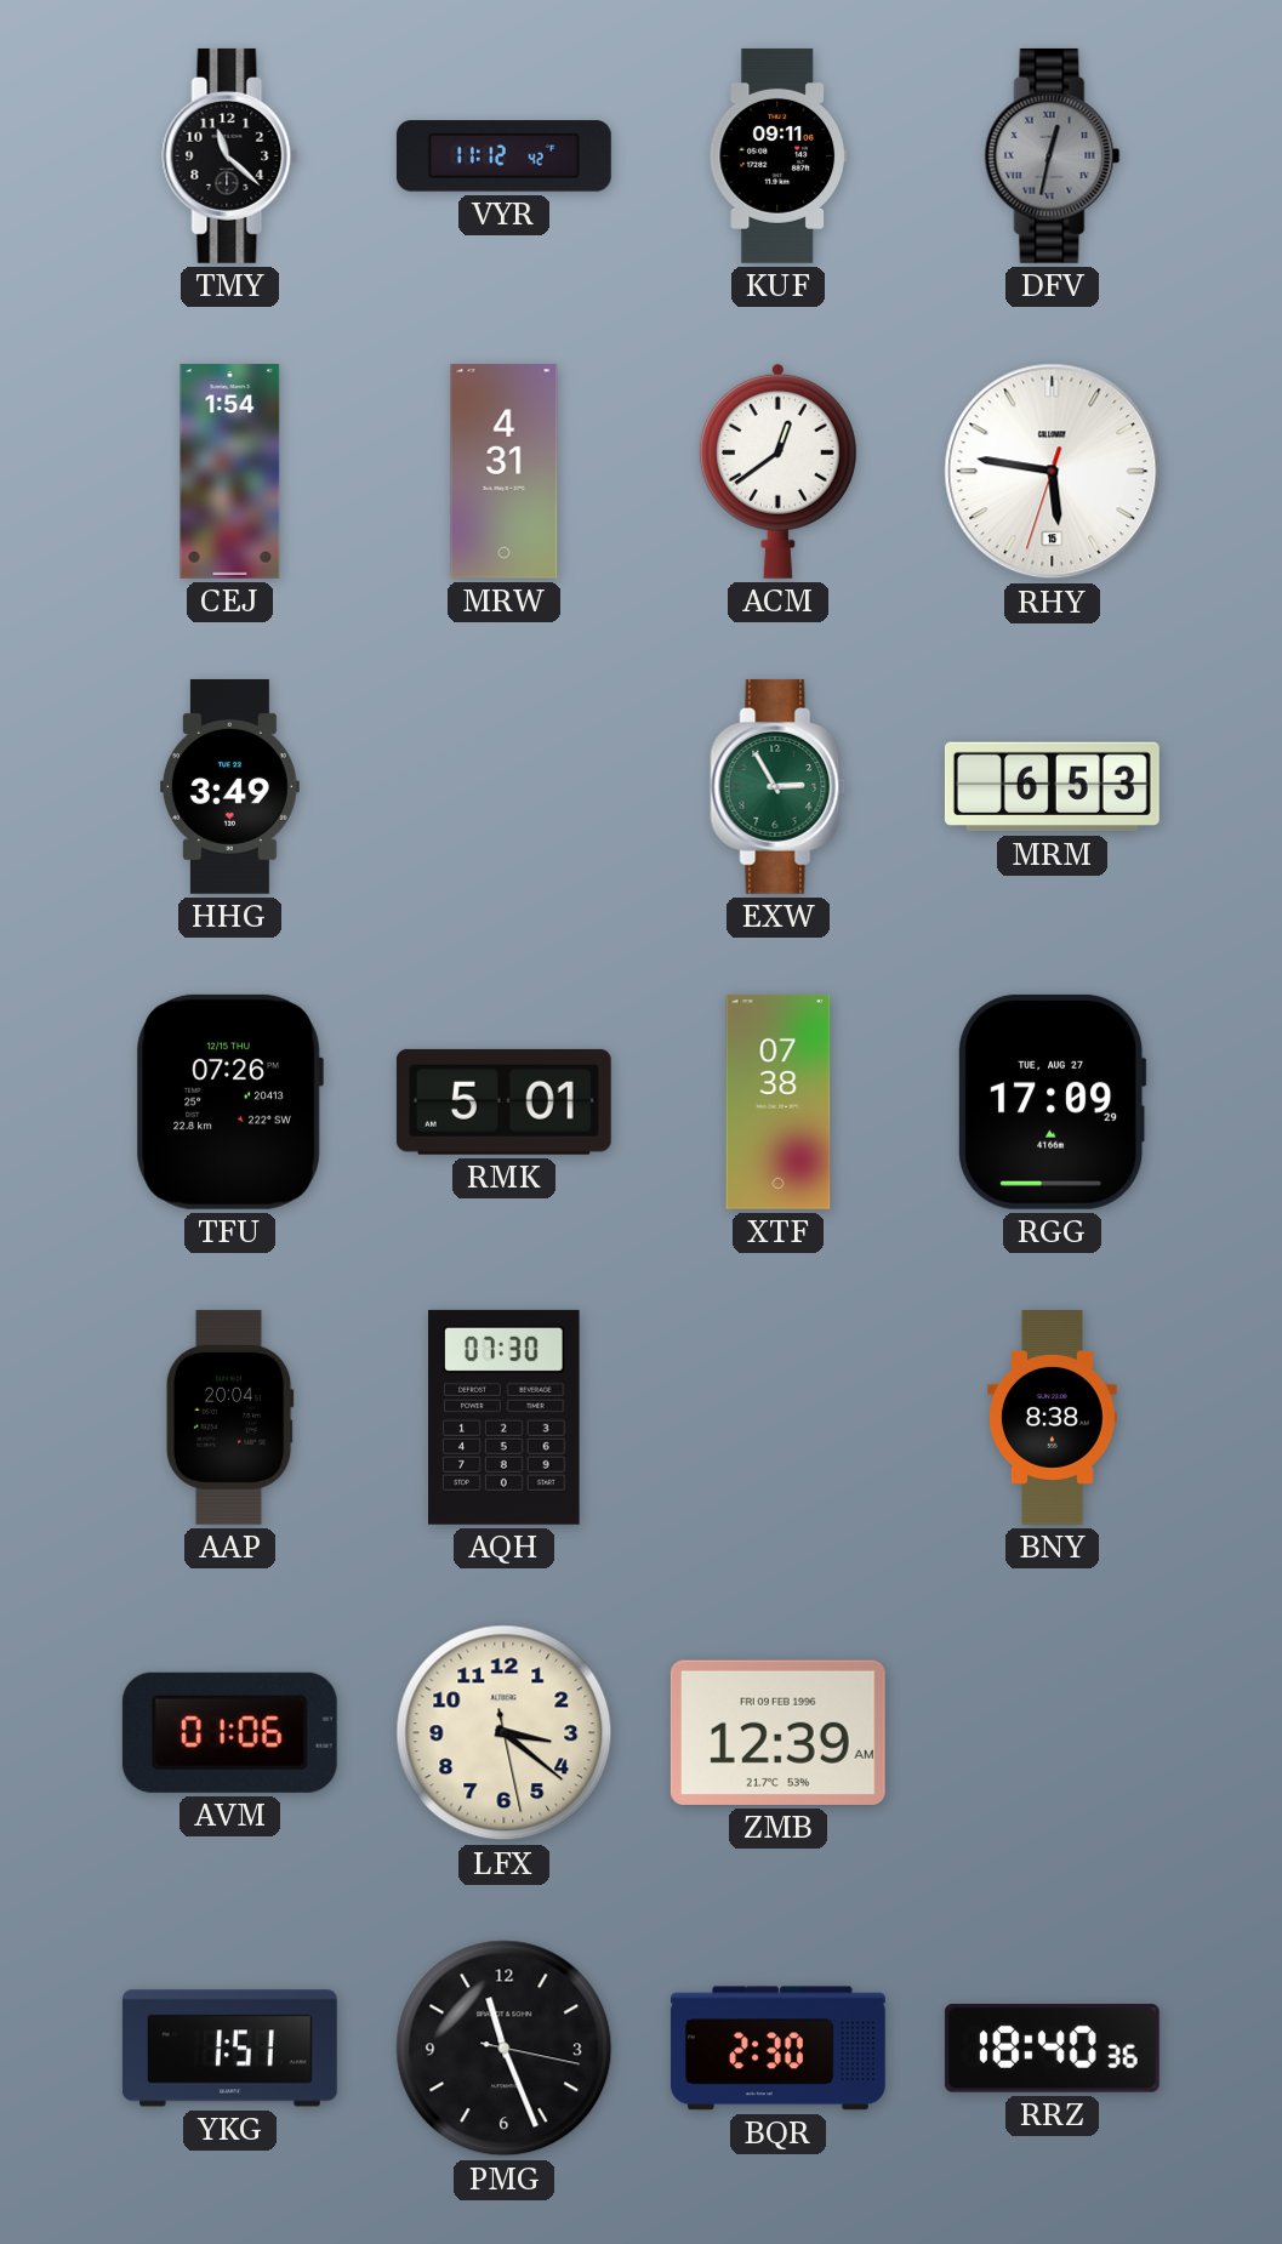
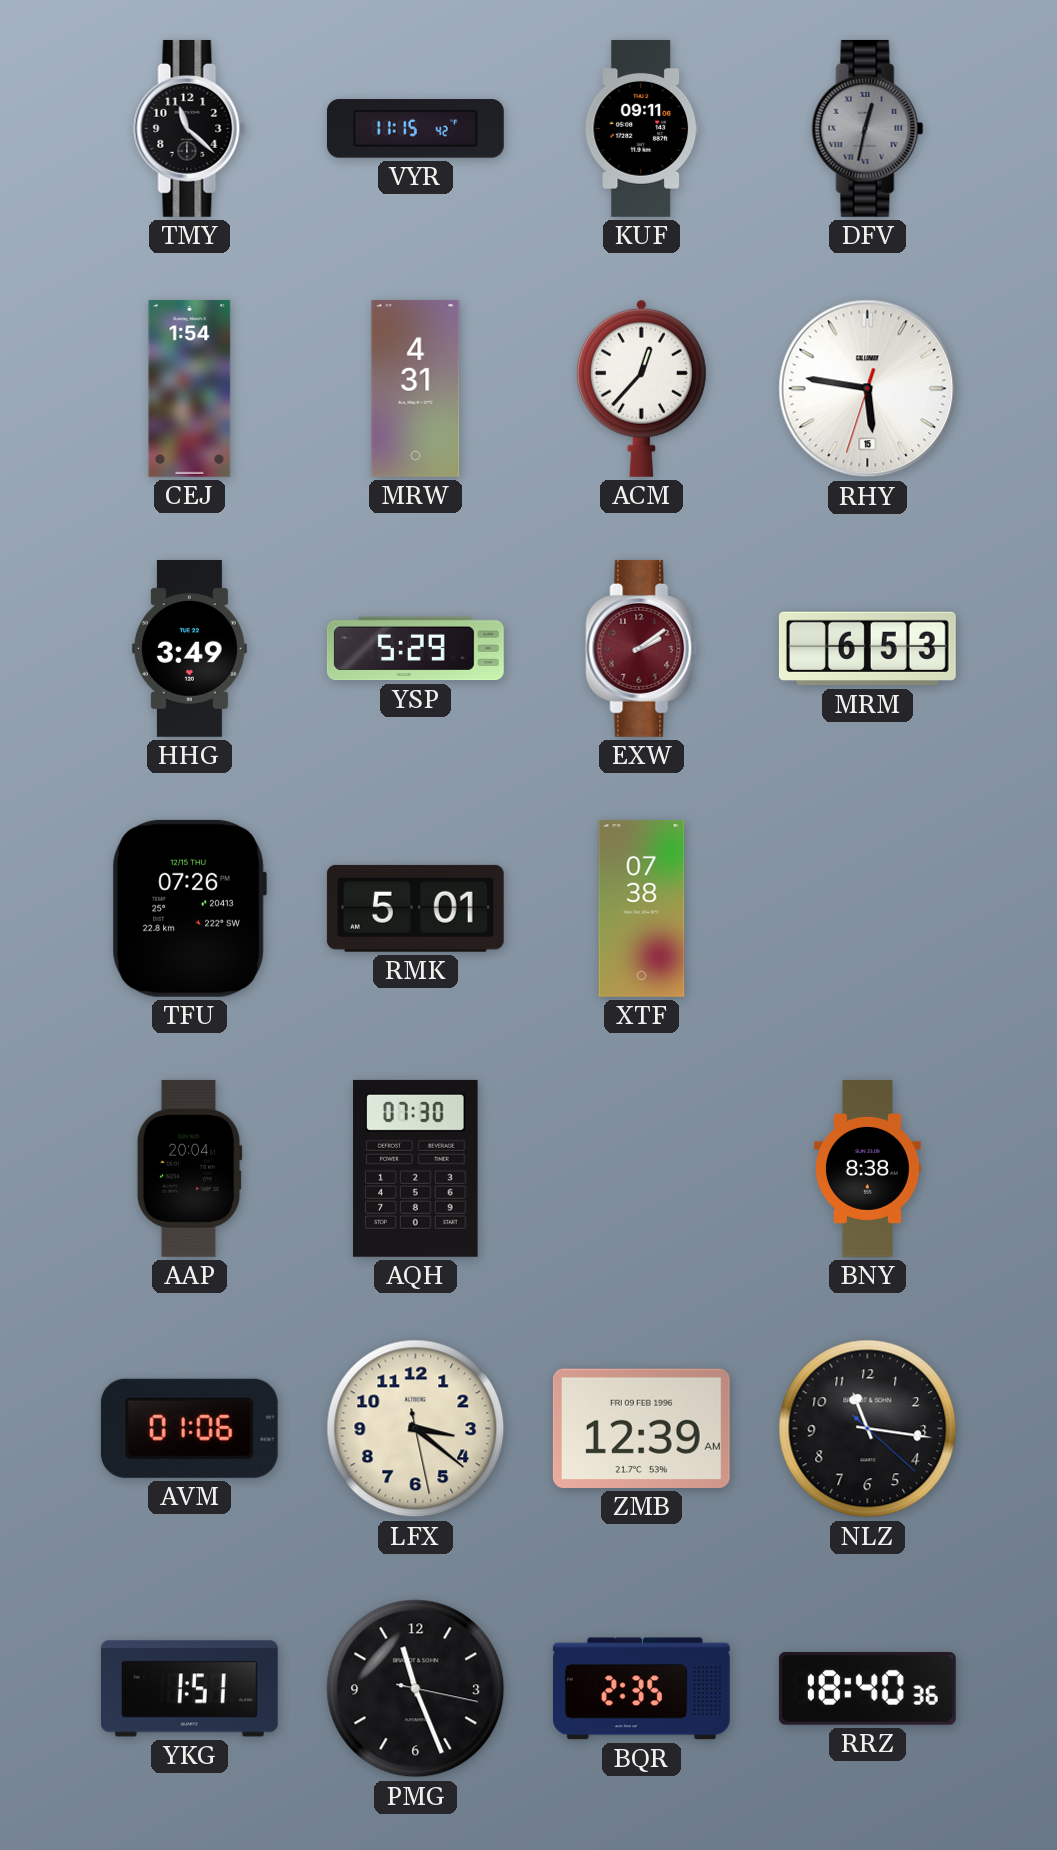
VYR: 11:12 -> 11:15 (415, 129)
ACM: 12:39 -> 12:37 (641, 388)
YSP: none -> 5:29 (415, 649)
EXW: 2:55 -> 2:09 (642, 648)
EXW dial: green -> burgundy (642, 648)
RGG: 17:09 -> none (1053, 1101)
NLZ: none -> 11:16 (868, 1429)
BQR: 2:30 -> 2:35 (641, 1689)
